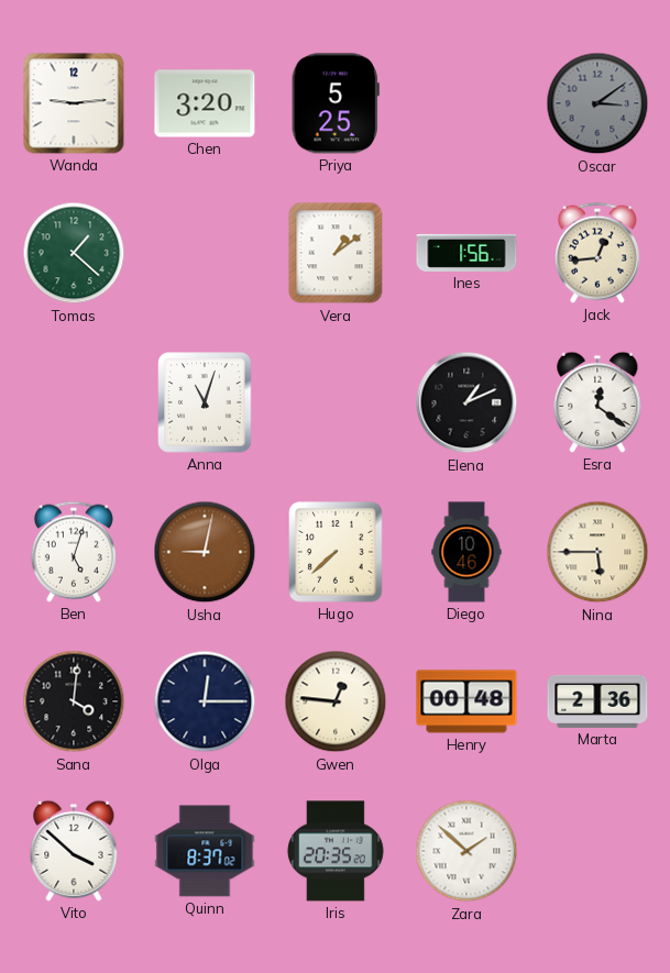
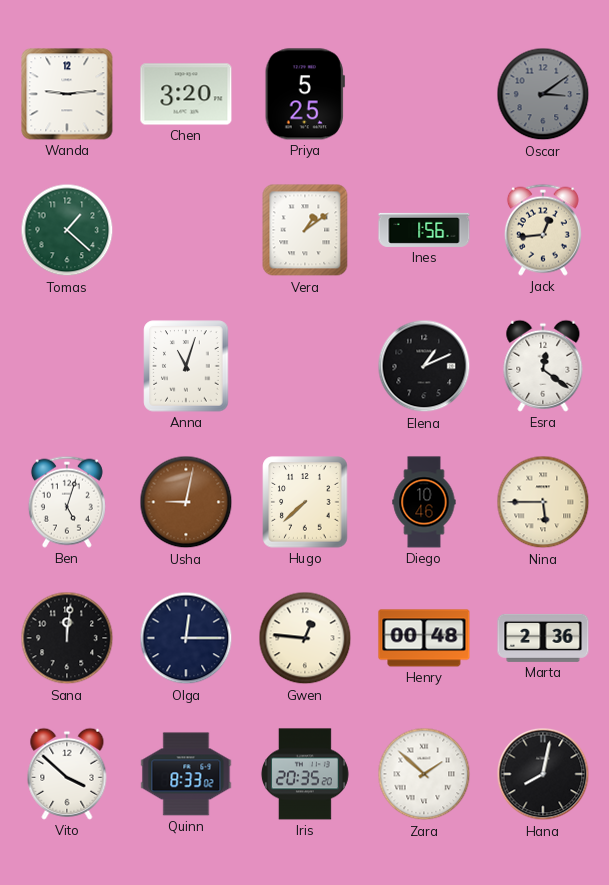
Sana: 4:01 -> 12:01 (67, 638)
Quinn: 8:37 -> 8:33 (186, 774)
Hana: none -> 8:02 (543, 774)
